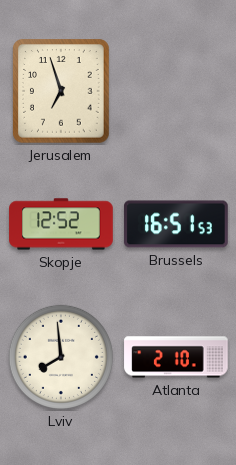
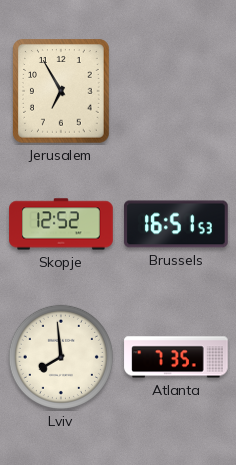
Jerusalem: 6:57 -> 6:55 (61, 91)
Atlanta: 2:10 -> 7:35 (176, 357)
